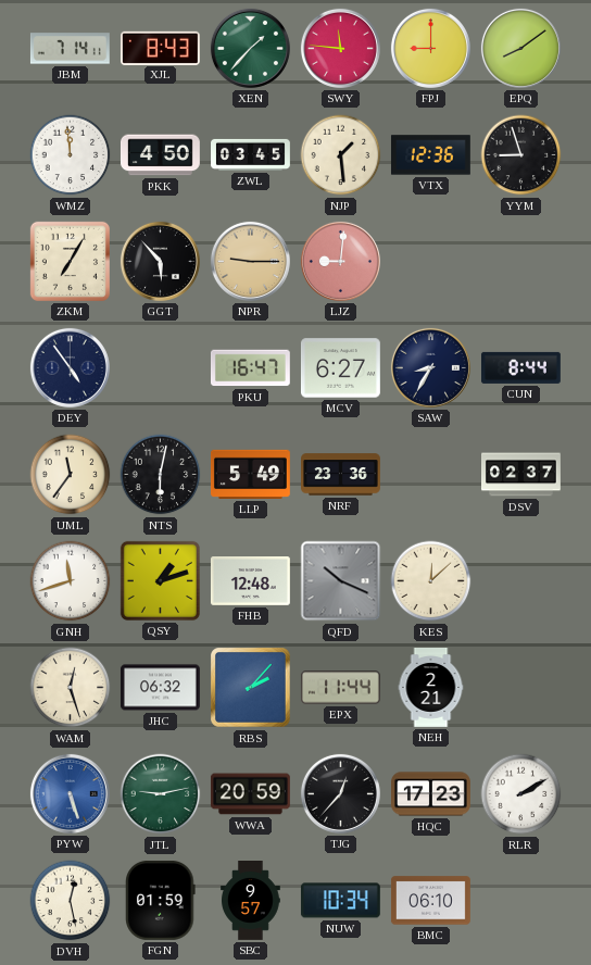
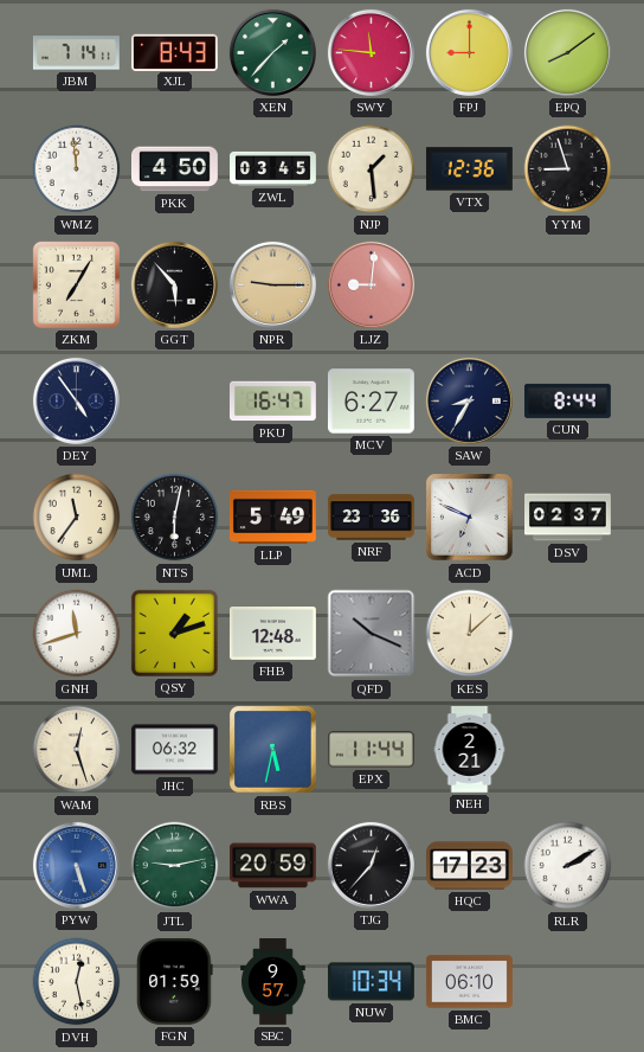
ACD: none -> 6:49 (470, 518)
RBS: 2:07 -> 5:32 (273, 750)
